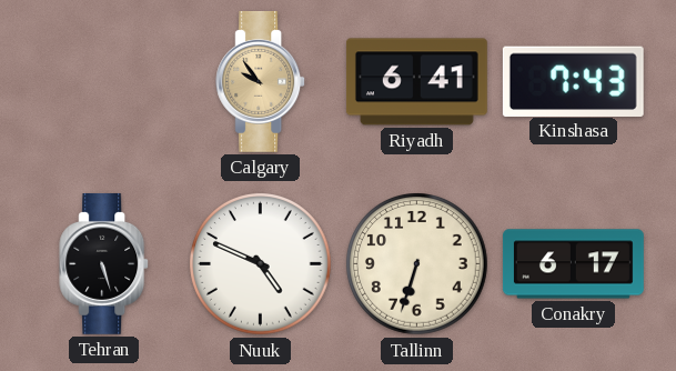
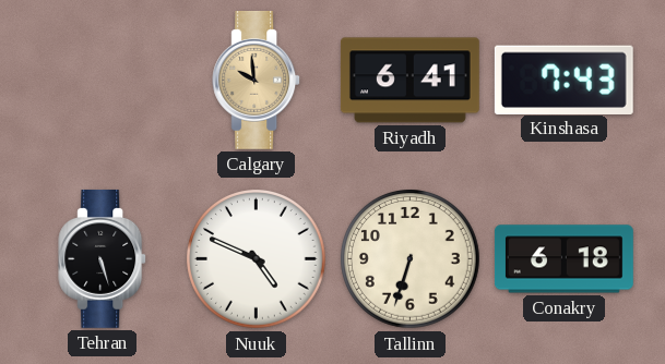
Calgary: 9:54 -> 9:59 (257, 80)
Conakry: 6:17 -> 6:18 (563, 259)
